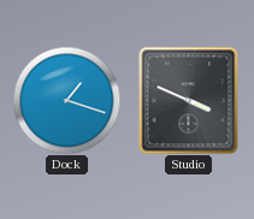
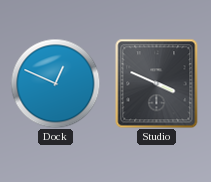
Dock: 1:18 -> 12:49 (55, 83)
